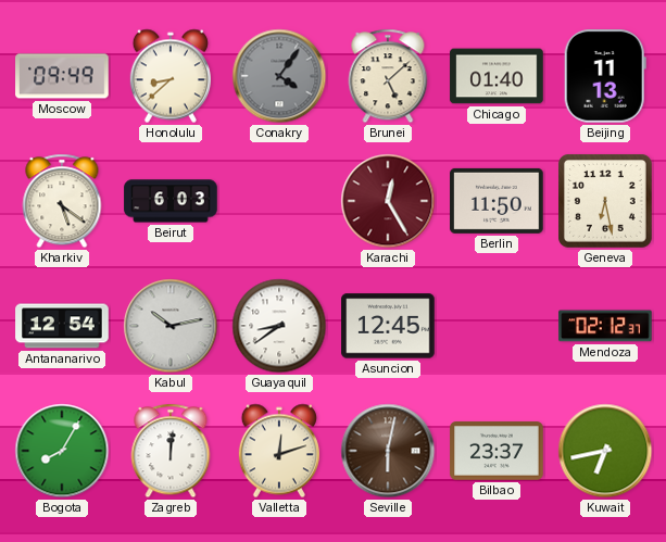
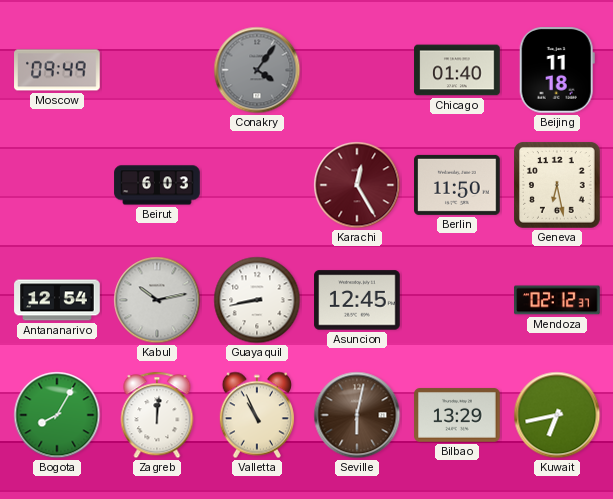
Honolulu: 8:38 -> none (171, 76)
Brunei: 5:08 -> none (388, 76)
Beijing: 11:13 -> 11:18 (557, 71)
Kharkiv: 5:21 -> none (62, 201)
Guayaquil: 8:39 -> 8:43 (257, 300)
Valletta: 12:12 -> 10:56 (257, 415)
Bilbao: 23:37 -> 13:29 (457, 415)
